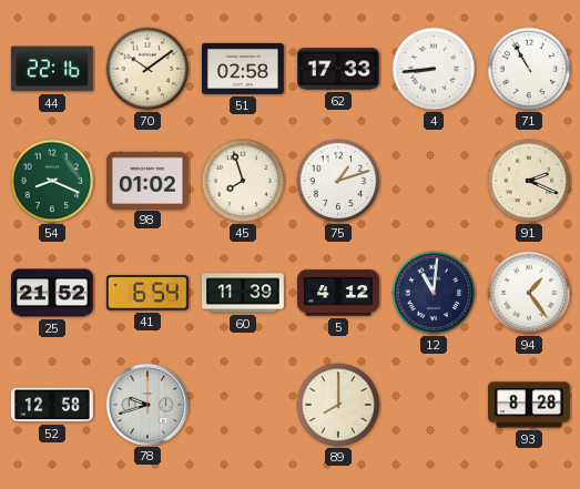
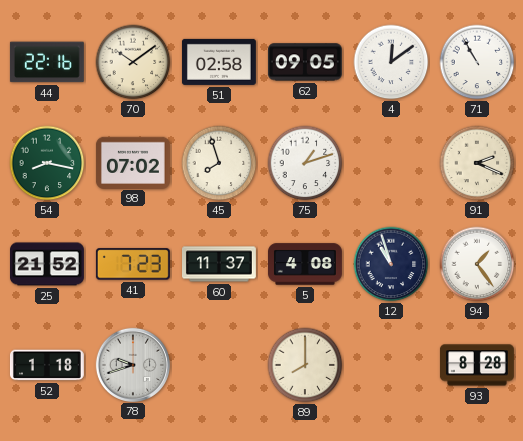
62: 17:33 -> 09:05 (305, 62)
4: 8:44 -> 12:09 (391, 62)
54: 8:19 -> 8:17 (47, 163)
98: 01:02 -> 07:02 (133, 162)
41: 6:54 -> 7:23 (133, 264)
60: 11:39 -> 11:37 (220, 264)
5: 4:12 -> 4:08 (306, 264)
12: 11:01 -> 10:57 (391, 264)
52: 12:58 -> 1:18 (47, 365)
